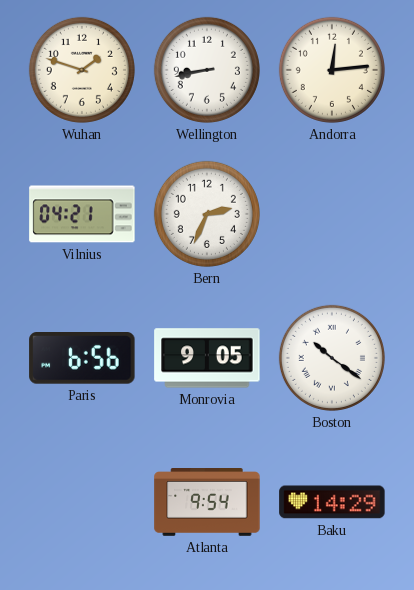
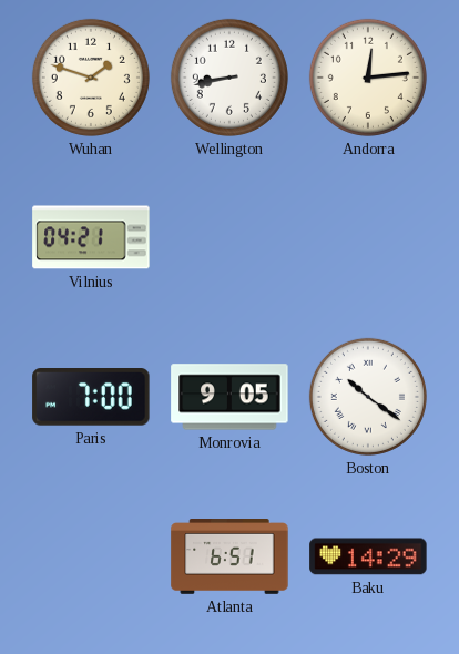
Bern: 2:34 -> none (207, 214)
Paris: 6:56 -> 7:00 (91, 398)
Atlanta: 9:54 -> 6:51 (229, 558)
